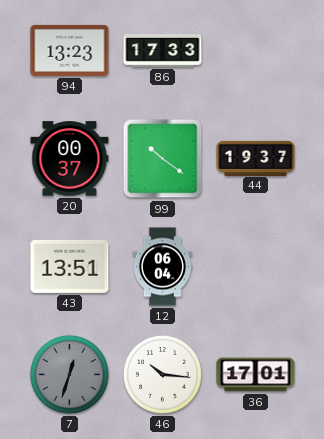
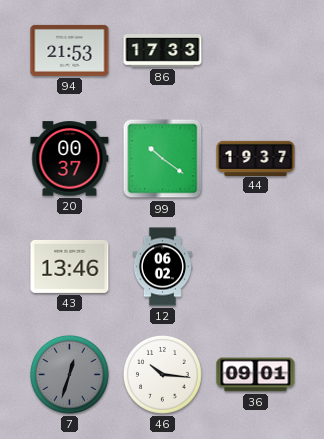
94: 13:23 -> 21:53 (70, 50)
43: 13:51 -> 13:46 (70, 266)
12: 06:04 -> 06:02 (162, 267)
36: 17:01 -> 09:01 (256, 375)
